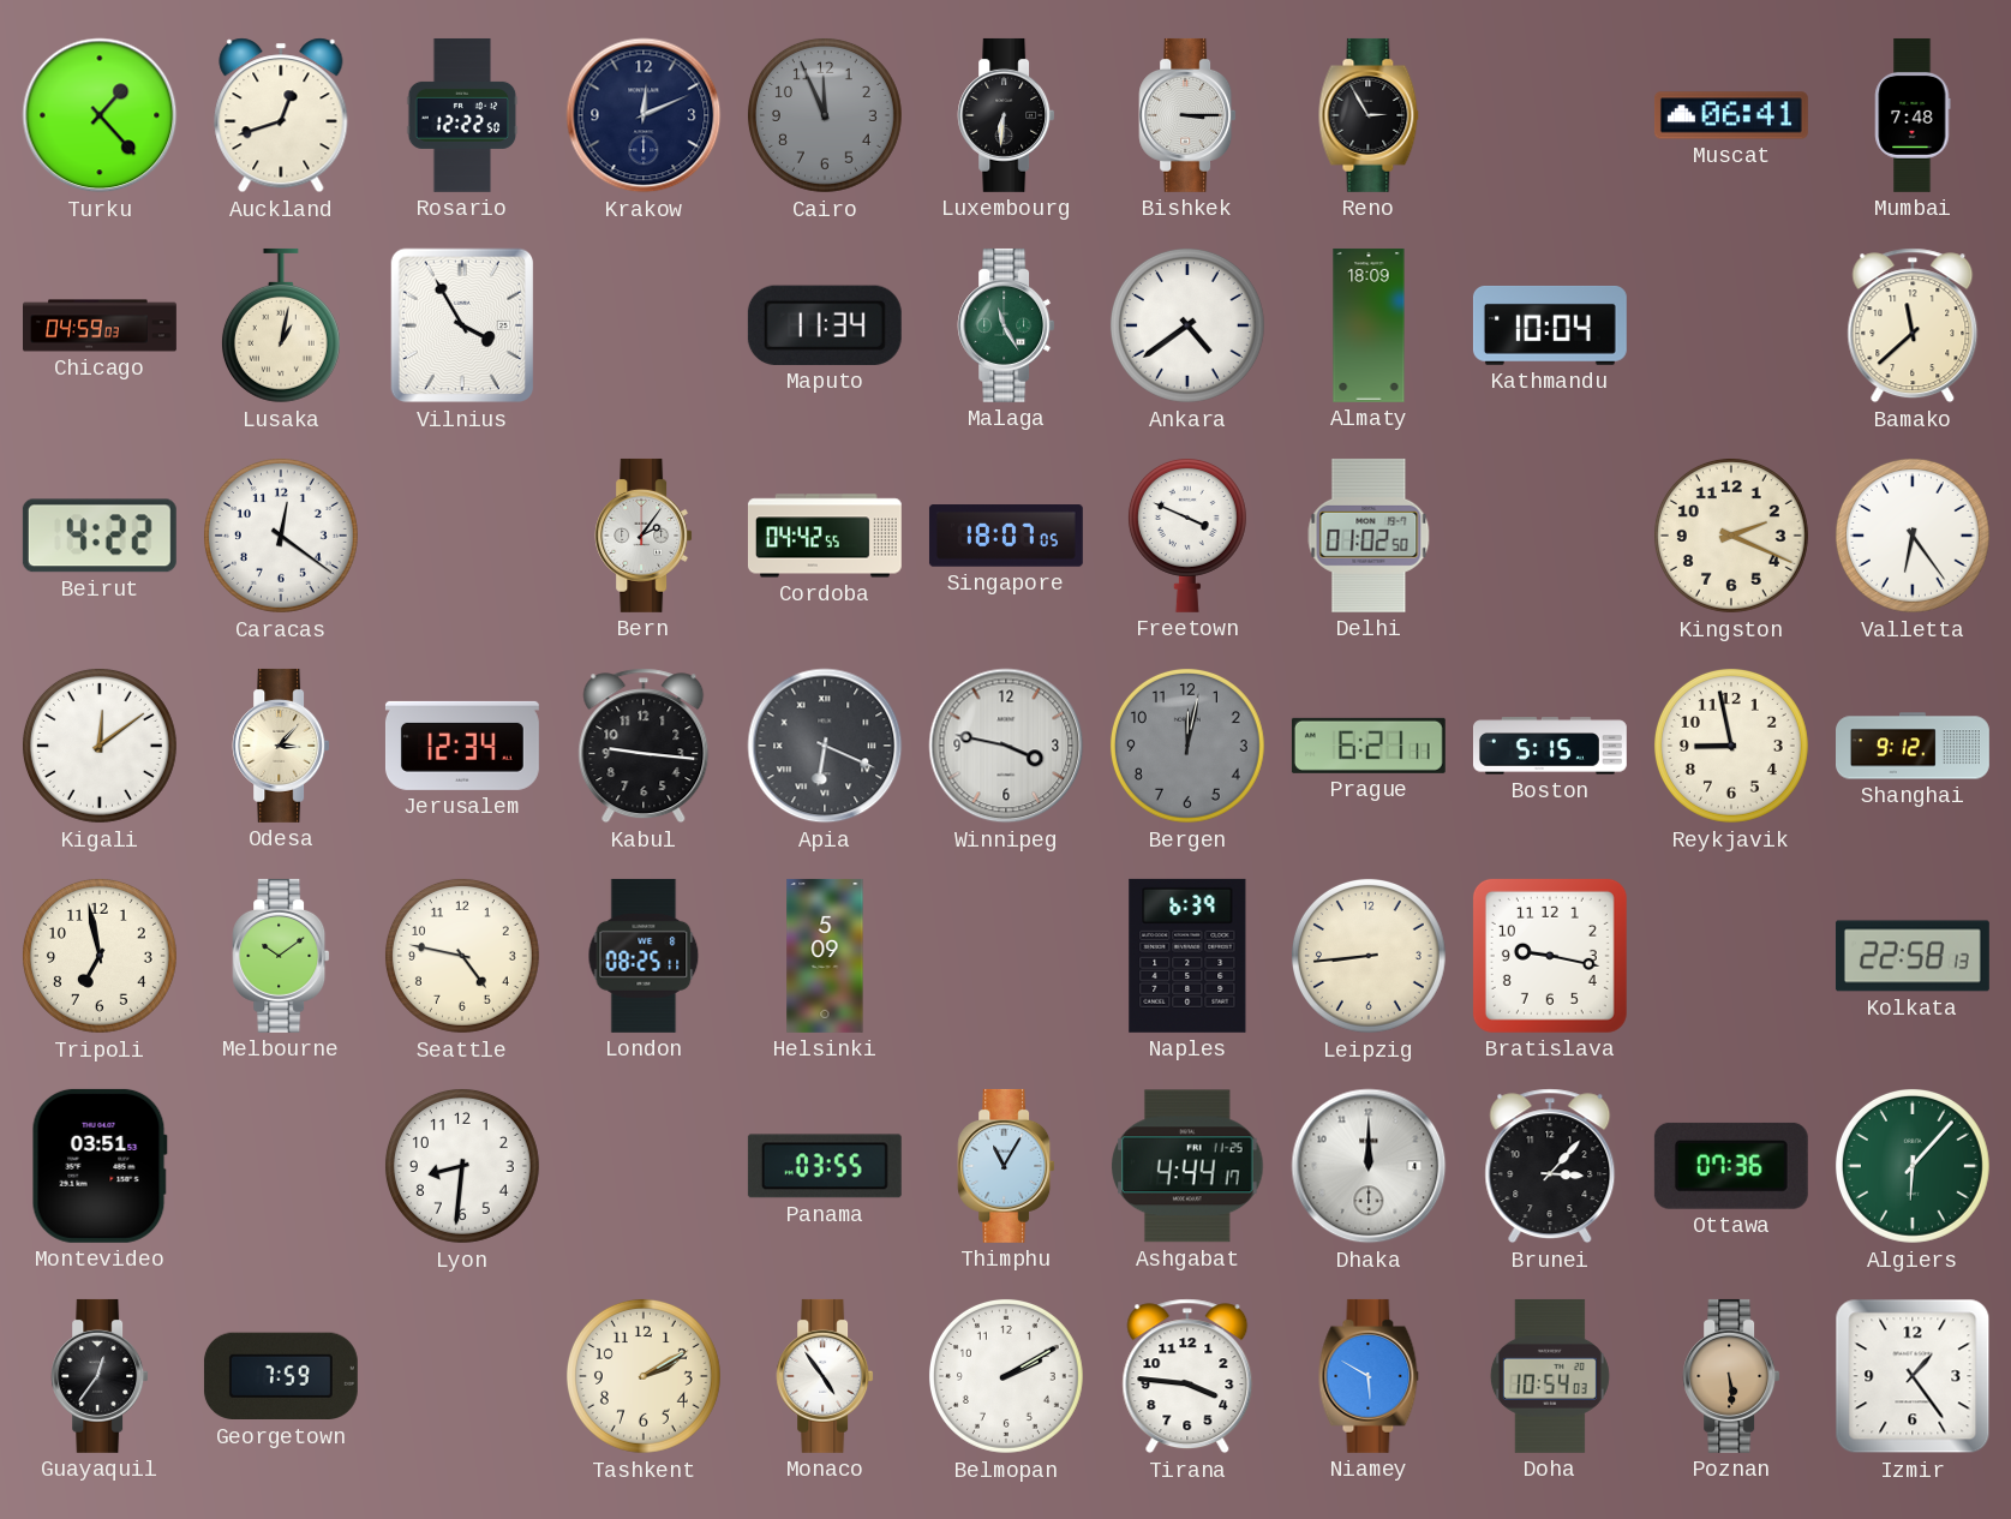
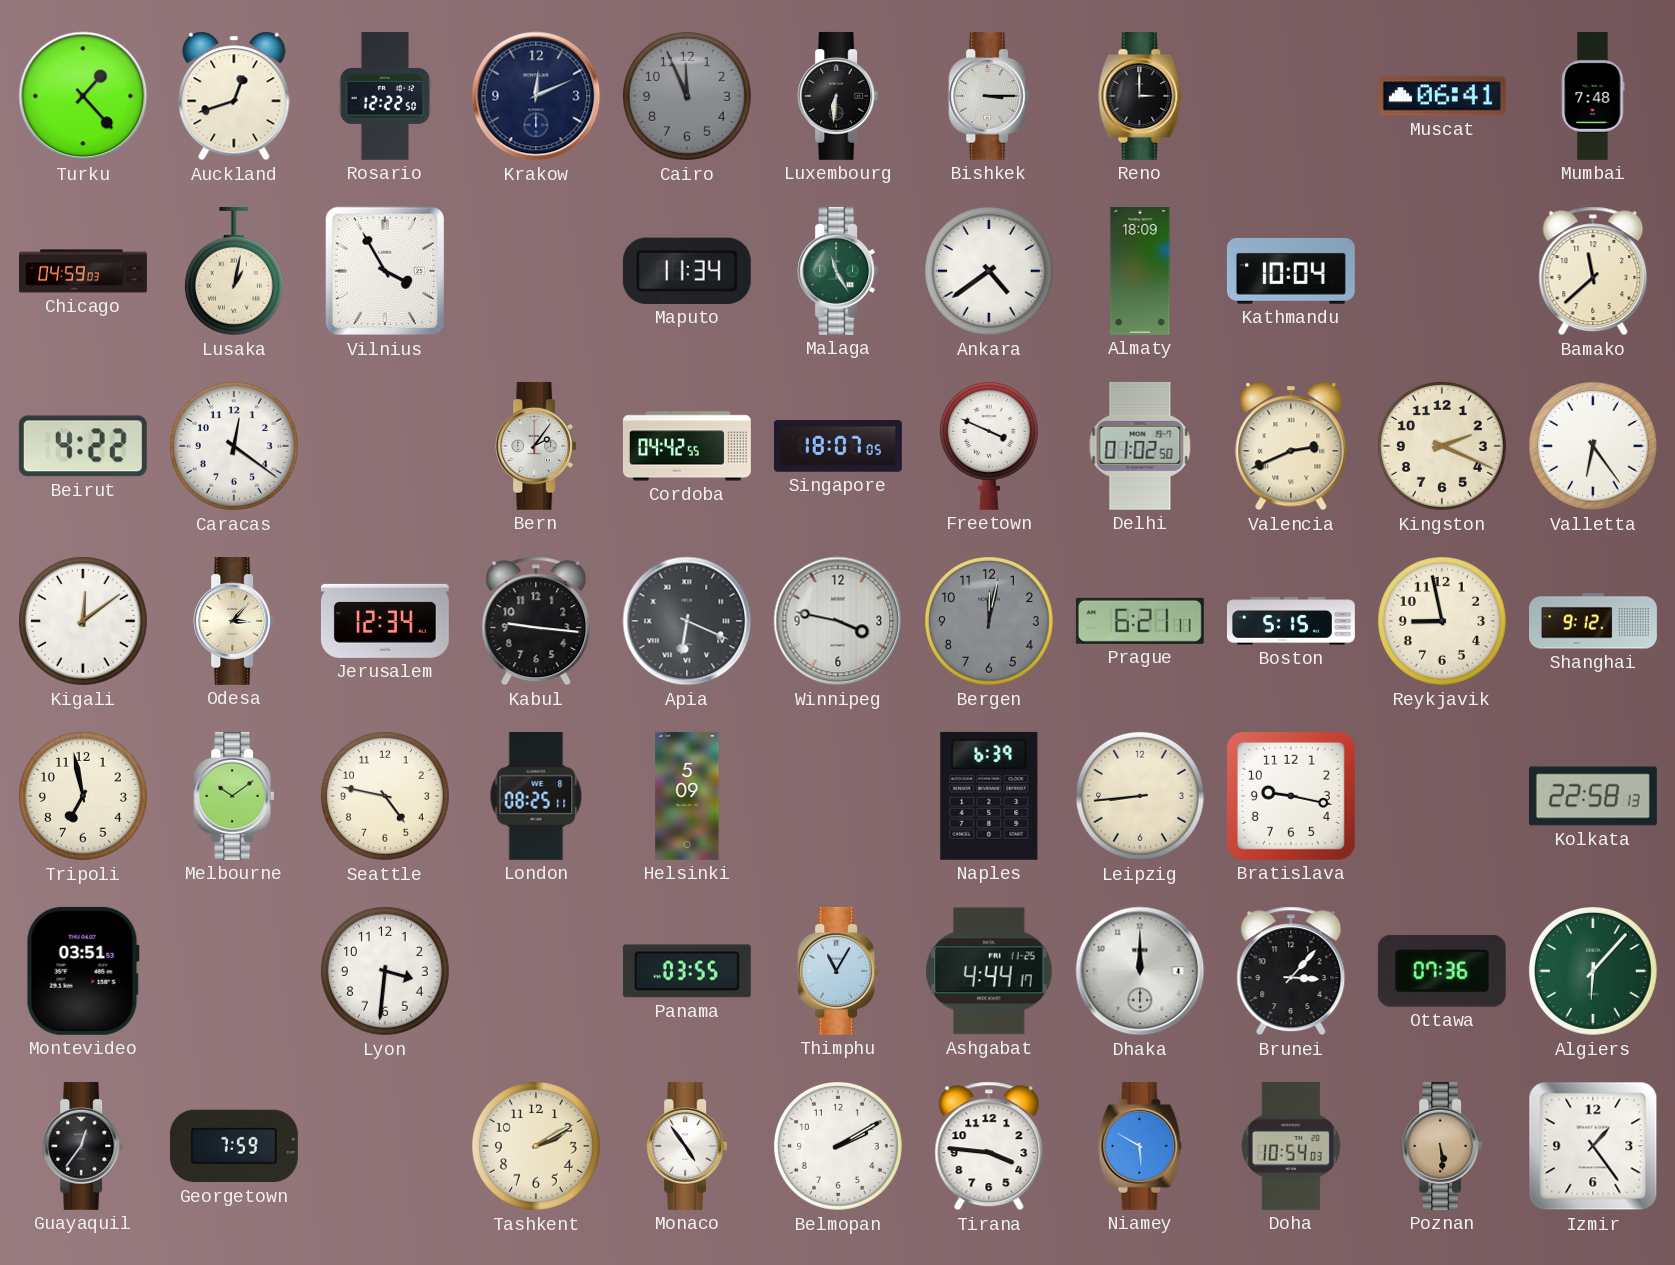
Reno: 2:55 -> 3:00 (1140, 96)
Valencia: none -> 2:41 (1291, 446)
Lyon: 8:31 -> 3:31 (385, 971)
